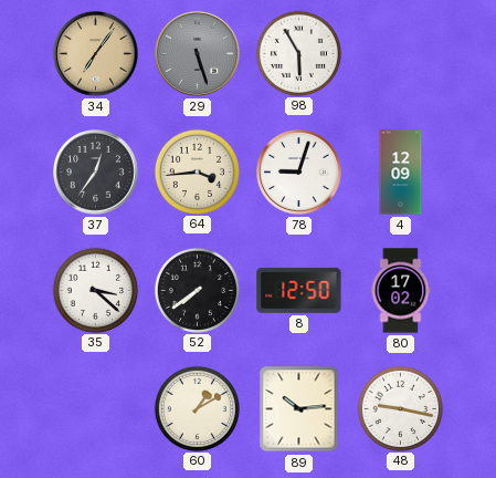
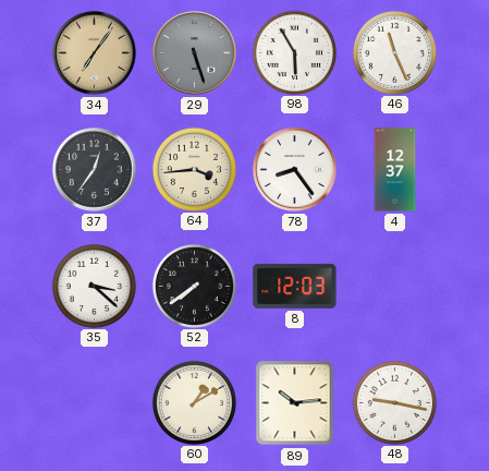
46: none -> 11:26 (394, 52)
78: 9:03 -> 8:24 (295, 170)
4: 12:09 -> 12:37 (395, 170)
8: 12:50 -> 12:03 (295, 286)
80: 17:02 -> none (401, 291)
